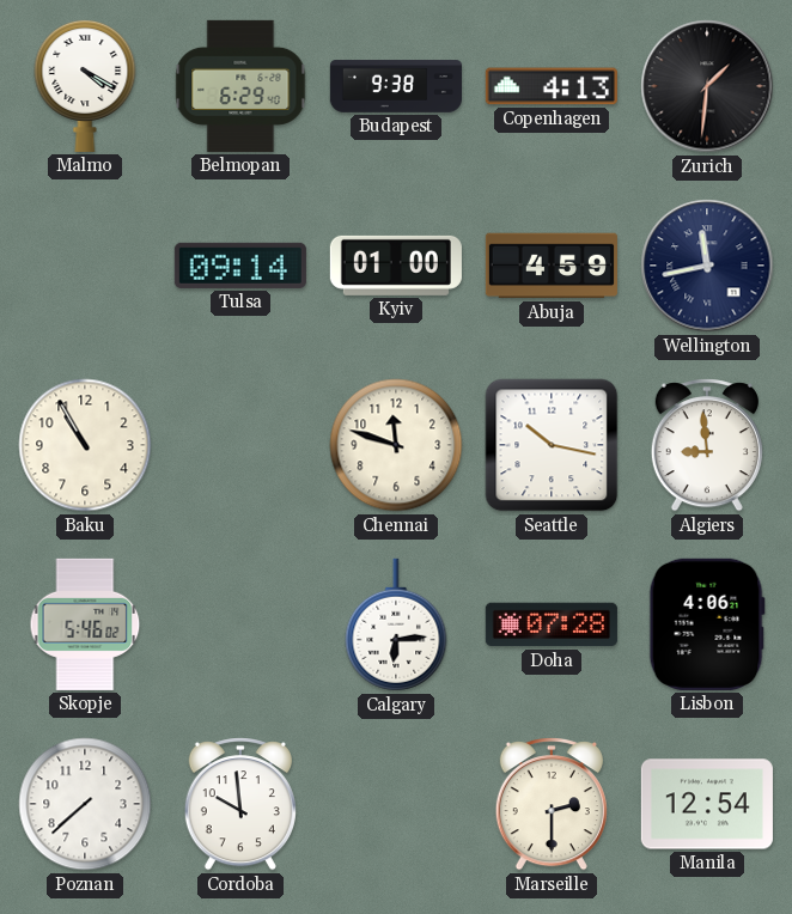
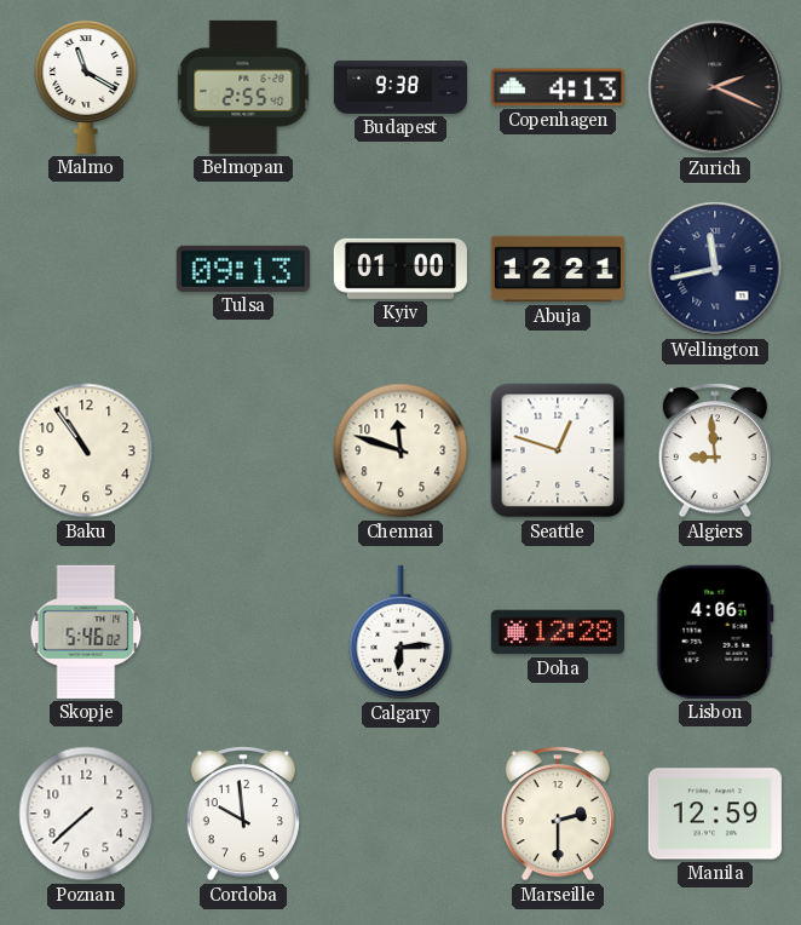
Malmo: 4:20 -> 11:20 (86, 86)
Belmopan: 6:29 -> 2:55 (243, 87)
Zurich: 1:31 -> 2:19 (715, 87)
Tulsa: 09:14 -> 09:13 (243, 269)
Abuja: 4:59 -> 12:21 (558, 269)
Baku: 10:55 -> 10:54 (86, 450)
Seattle: 10:17 -> 12:48 (558, 450)
Doha: 07:28 -> 12:28 (558, 632)
Manila: 12:54 -> 12:59 (715, 814)
